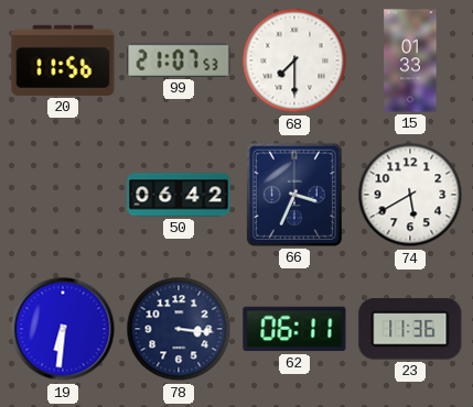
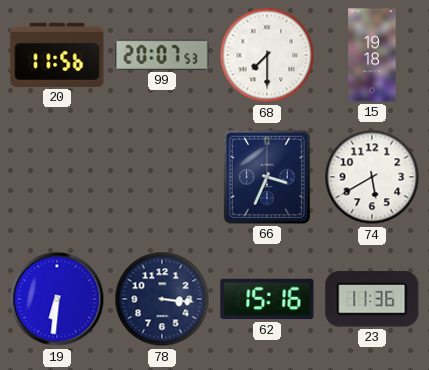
99: 21:07 -> 20:07 (162, 55)
15: 01:33 -> 19:18 (372, 55)
50: 06:42 -> none (179, 195)
62: 06:11 -> 15:16 (267, 299)
